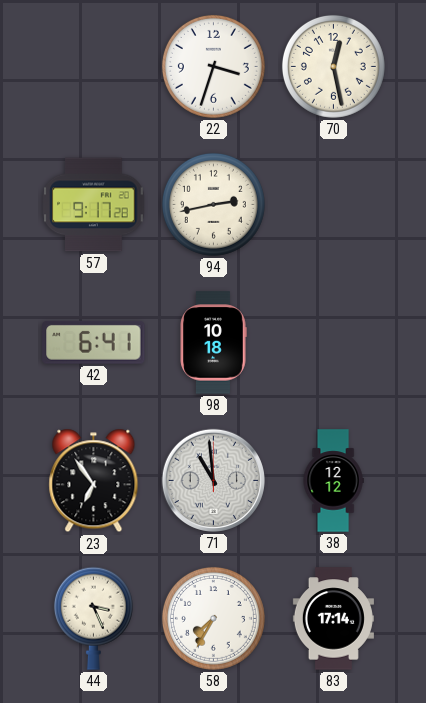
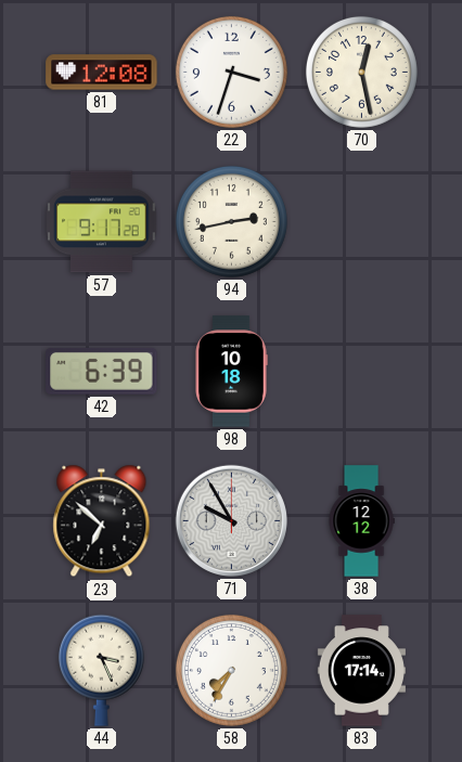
81: none -> 12:08 (102, 73)
42: 6:41 -> 6:39 (102, 371)
23: 6:54 -> 6:52 (102, 521)
71: 10:59 -> 9:55 (231, 520)
